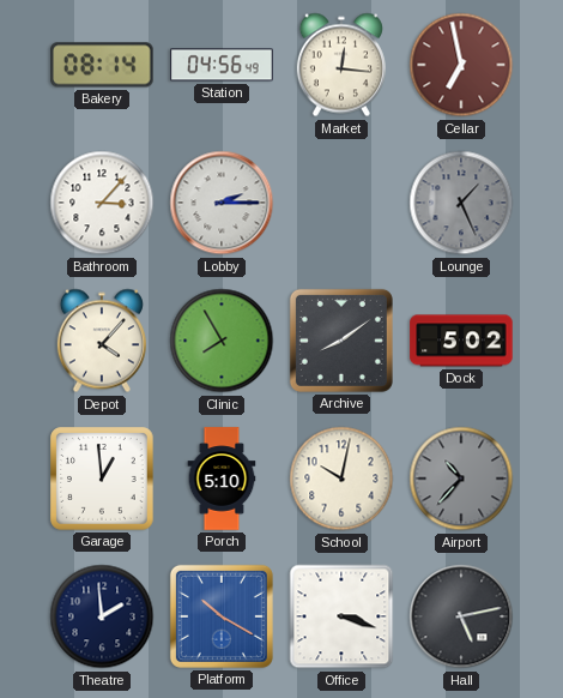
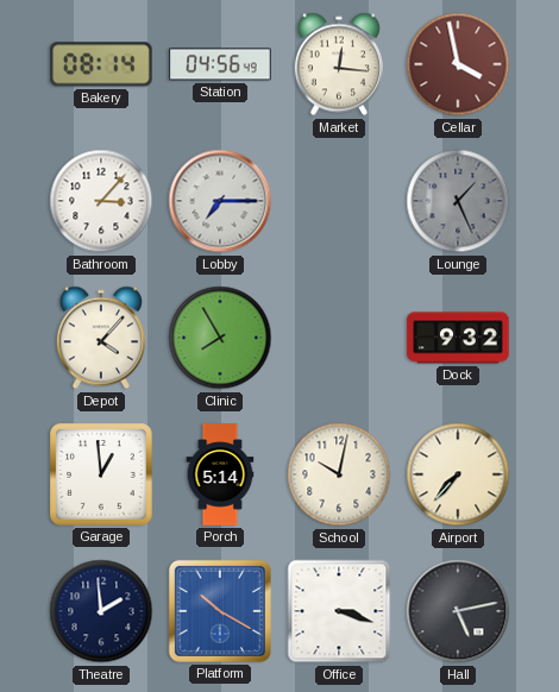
Cellar: 6:58 -> 3:58 (458, 64)
Lobby: 2:15 -> 7:15 (220, 201)
Archive: 8:09 -> none (341, 341)
Dock: 5:02 -> 9:32 (458, 338)
Porch: 5:10 -> 5:14 (220, 474)
Airport: 10:37 -> 7:37 (458, 474)
Airport dial: grey -> cream (458, 474)
